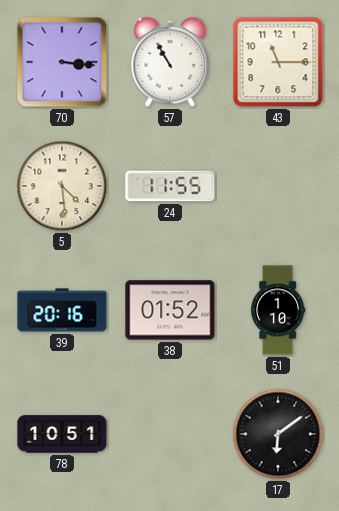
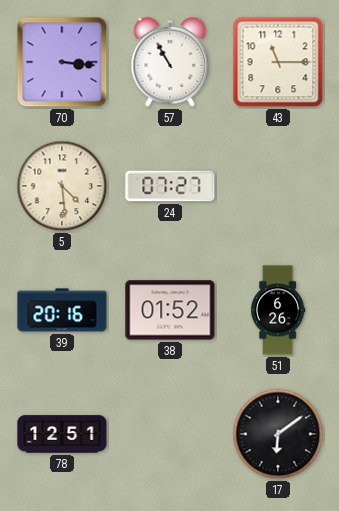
24: 11:55 -> 07:27 (170, 186)
51: 1:10 -> 6:26 (279, 310)
78: 10:51 -> 12:51 (62, 434)
